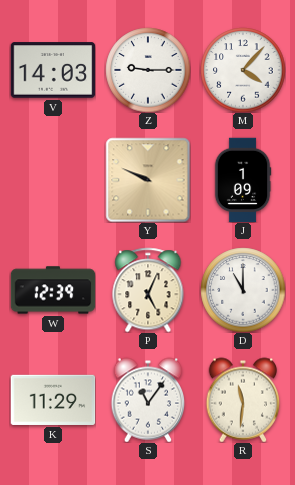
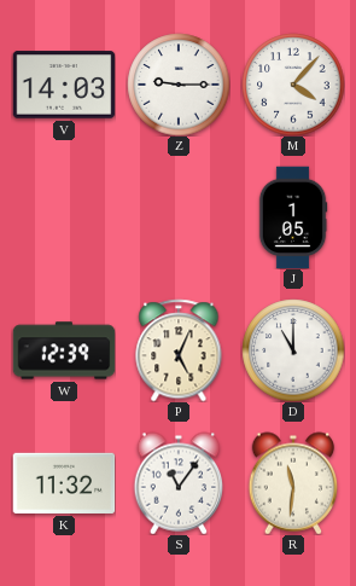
Y: 9:49 -> none (148, 180)
J: 1:09 -> 1:05 (293, 217)
K: 11:29 -> 11:32 (64, 483)
